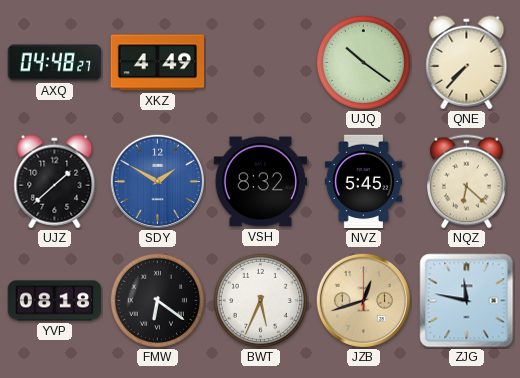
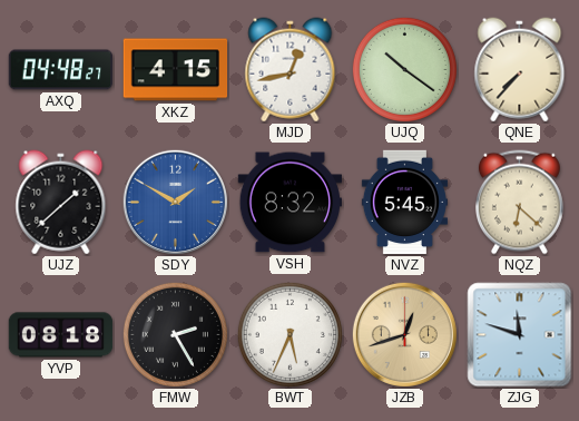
XKZ: 4:49 -> 4:15 (176, 70)
MJD: none -> 12:43 (291, 70)
FMW: 6:21 -> 2:25 (175, 334)
ZJG: 11:47 -> 11:48 (520, 335)
